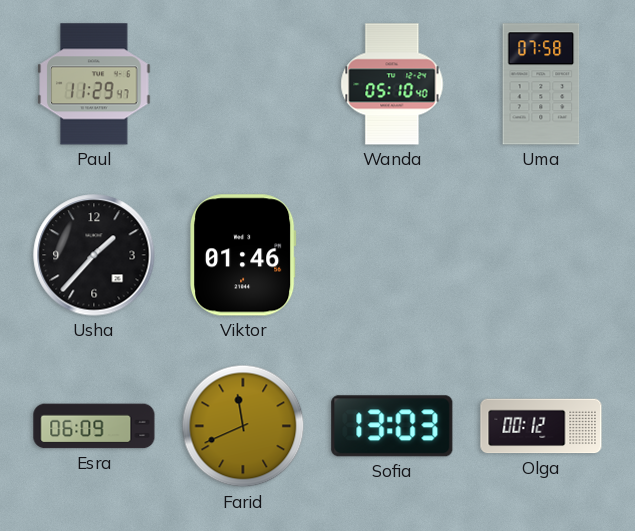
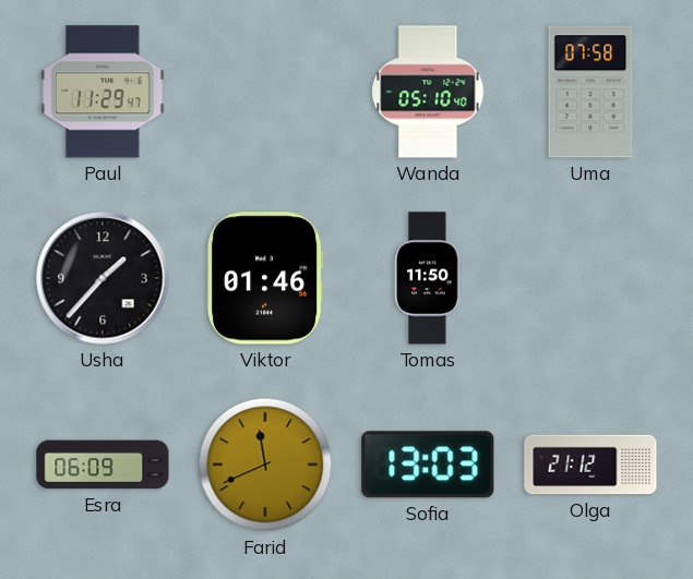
Tomas: none -> 11:50 (428, 278)
Olga: 00:12 -> 21:12 (590, 465)
